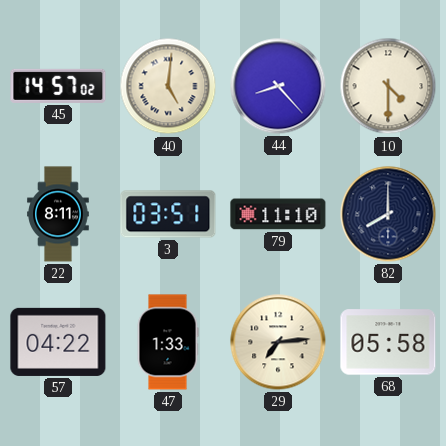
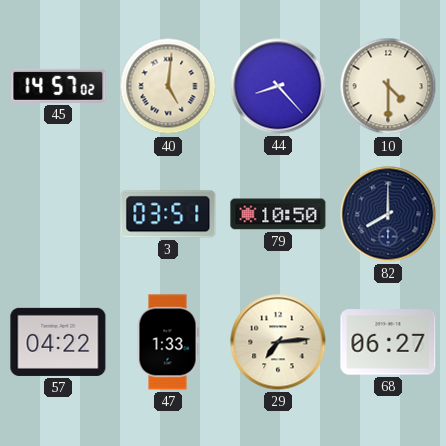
22: 8:11 -> none (58, 214)
79: 11:10 -> 10:50 (278, 214)
68: 05:58 -> 06:27 (388, 342)
